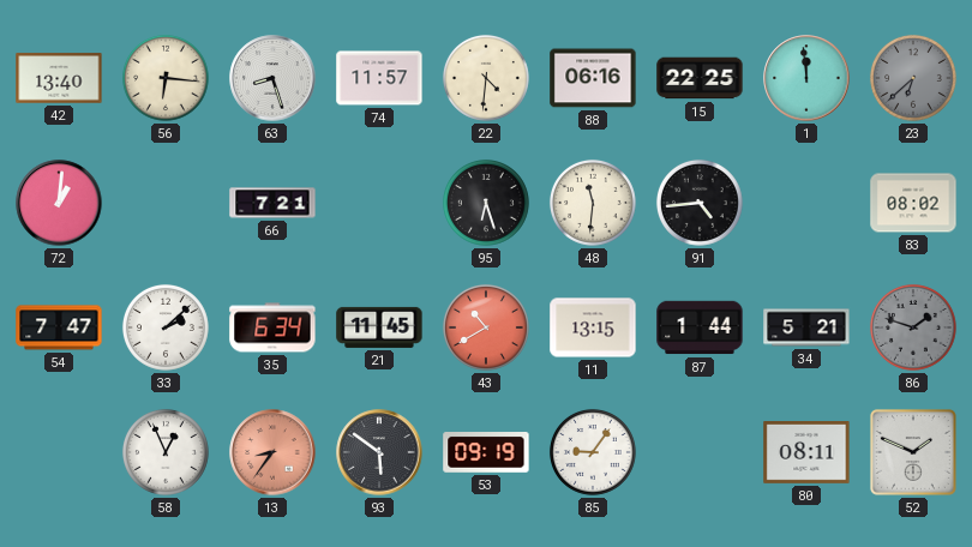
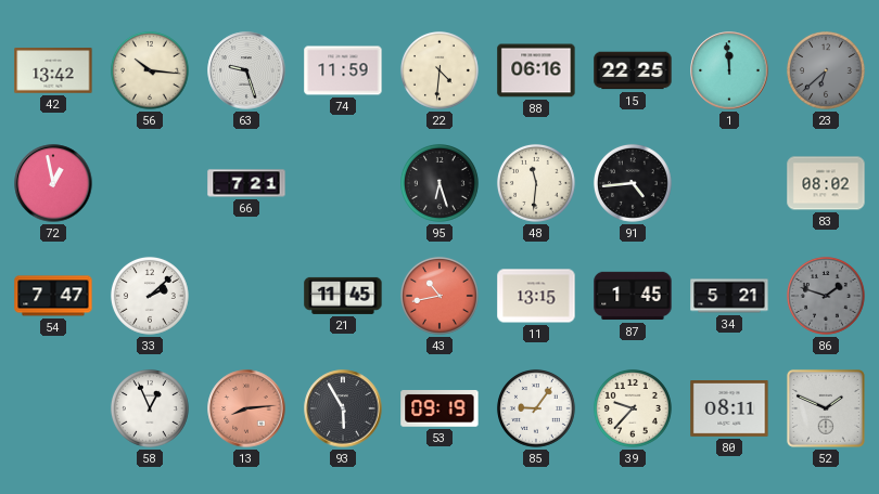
42: 13:40 -> 13:42 (53, 70)
56: 6:16 -> 10:16 (150, 70)
63: 8:27 -> 9:27 (246, 70)
74: 11:57 -> 11:59 (343, 70)
72: 1:01 -> 12:58 (53, 183)
35: 6:34 -> none (272, 327)
43: 10:40 -> 10:43 (439, 296)
87: 1:44 -> 1:45 (633, 296)
13: 8:36 -> 8:14 (246, 408)
93: 5:51 -> 5:55 (343, 408)
39: none -> 9:37 (633, 408)
